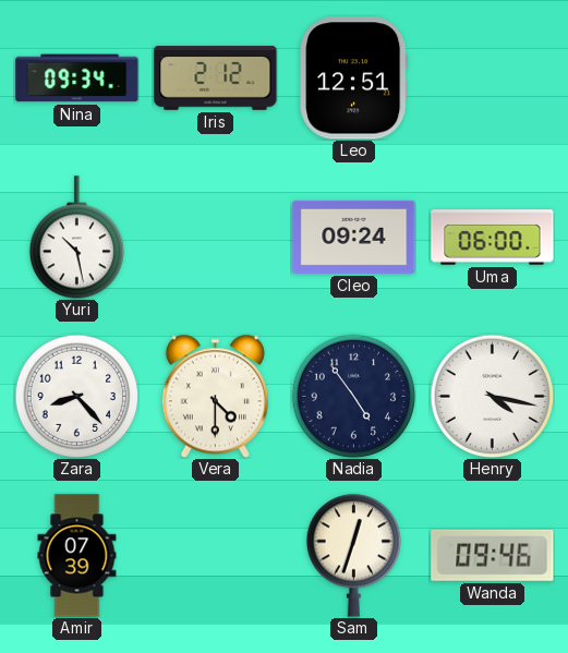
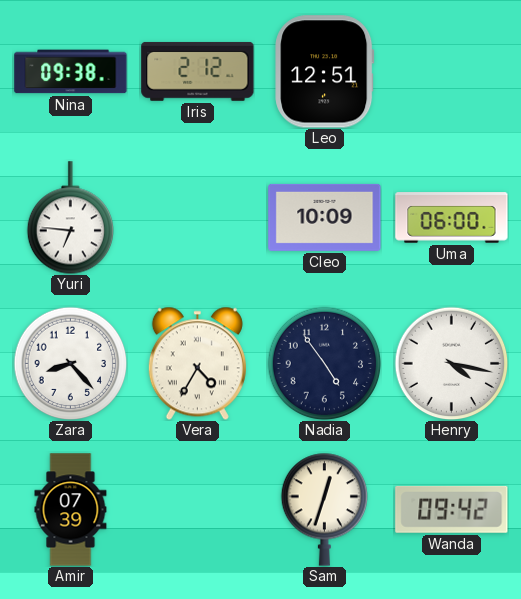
Nina: 09:34 -> 09:38 (71, 72)
Yuri: 10:28 -> 6:46 (70, 218)
Cleo: 09:24 -> 10:09 (325, 217)
Vera: 4:30 -> 4:35 (197, 363)
Wanda: 09:46 -> 09:42 (452, 509)
